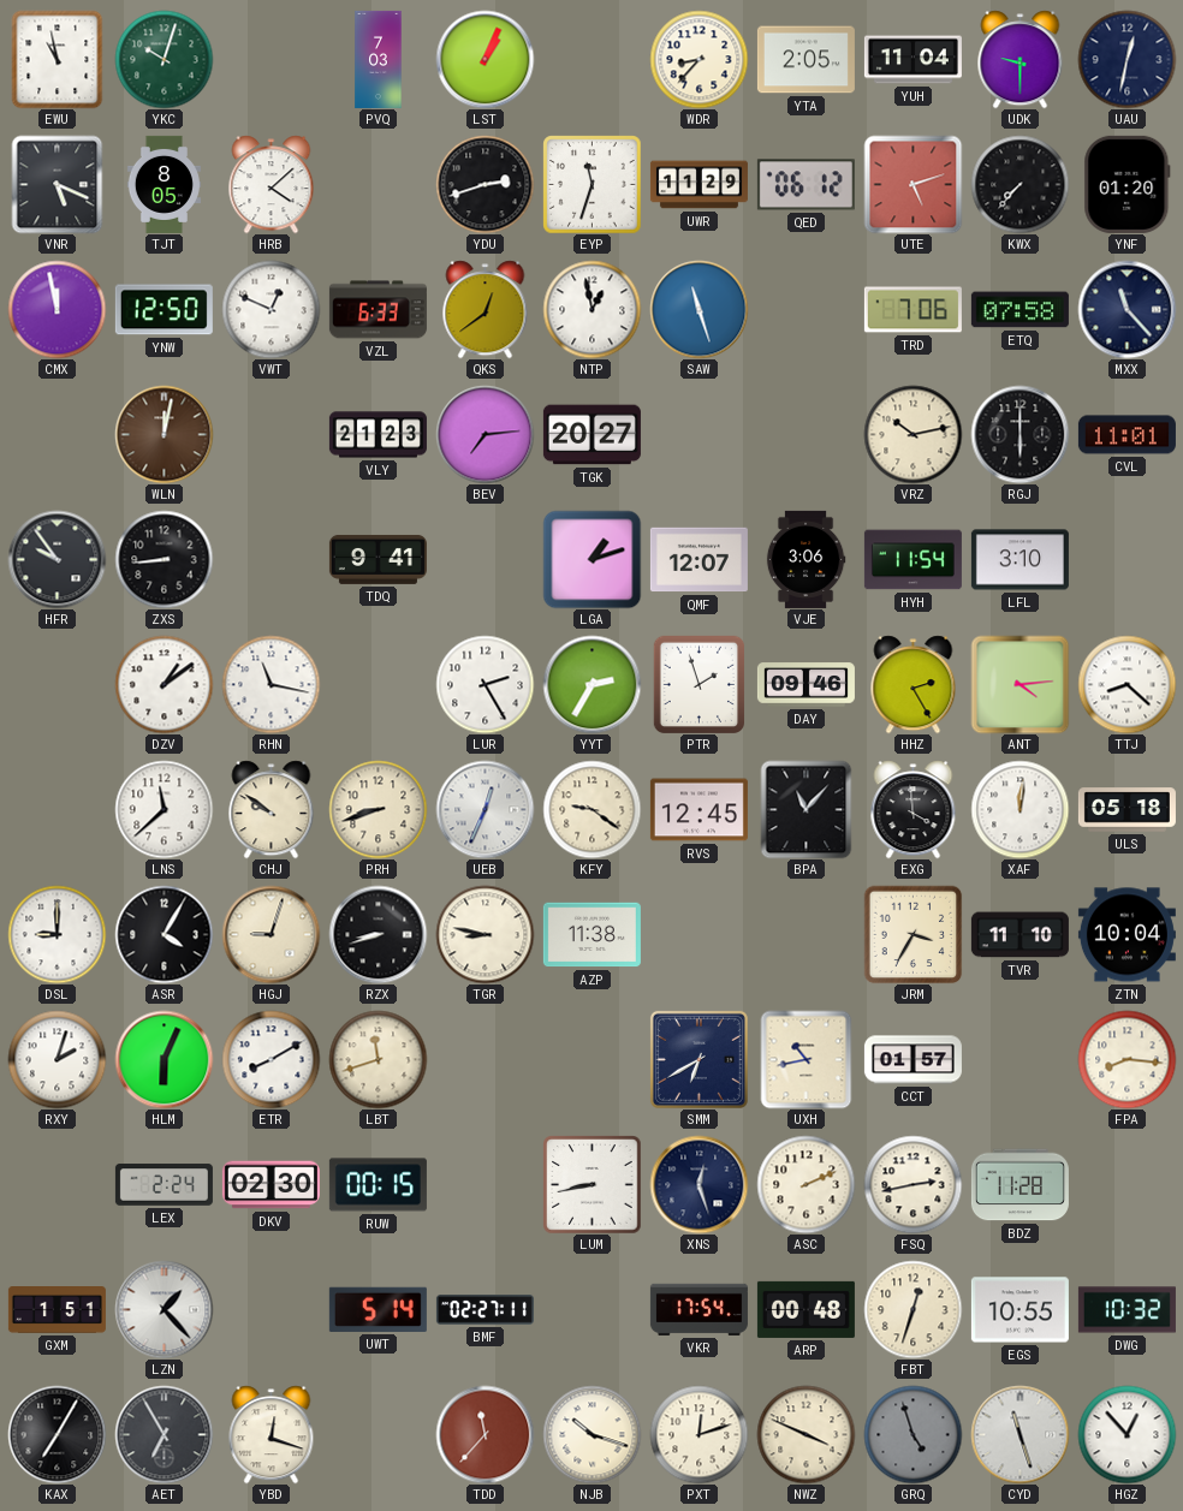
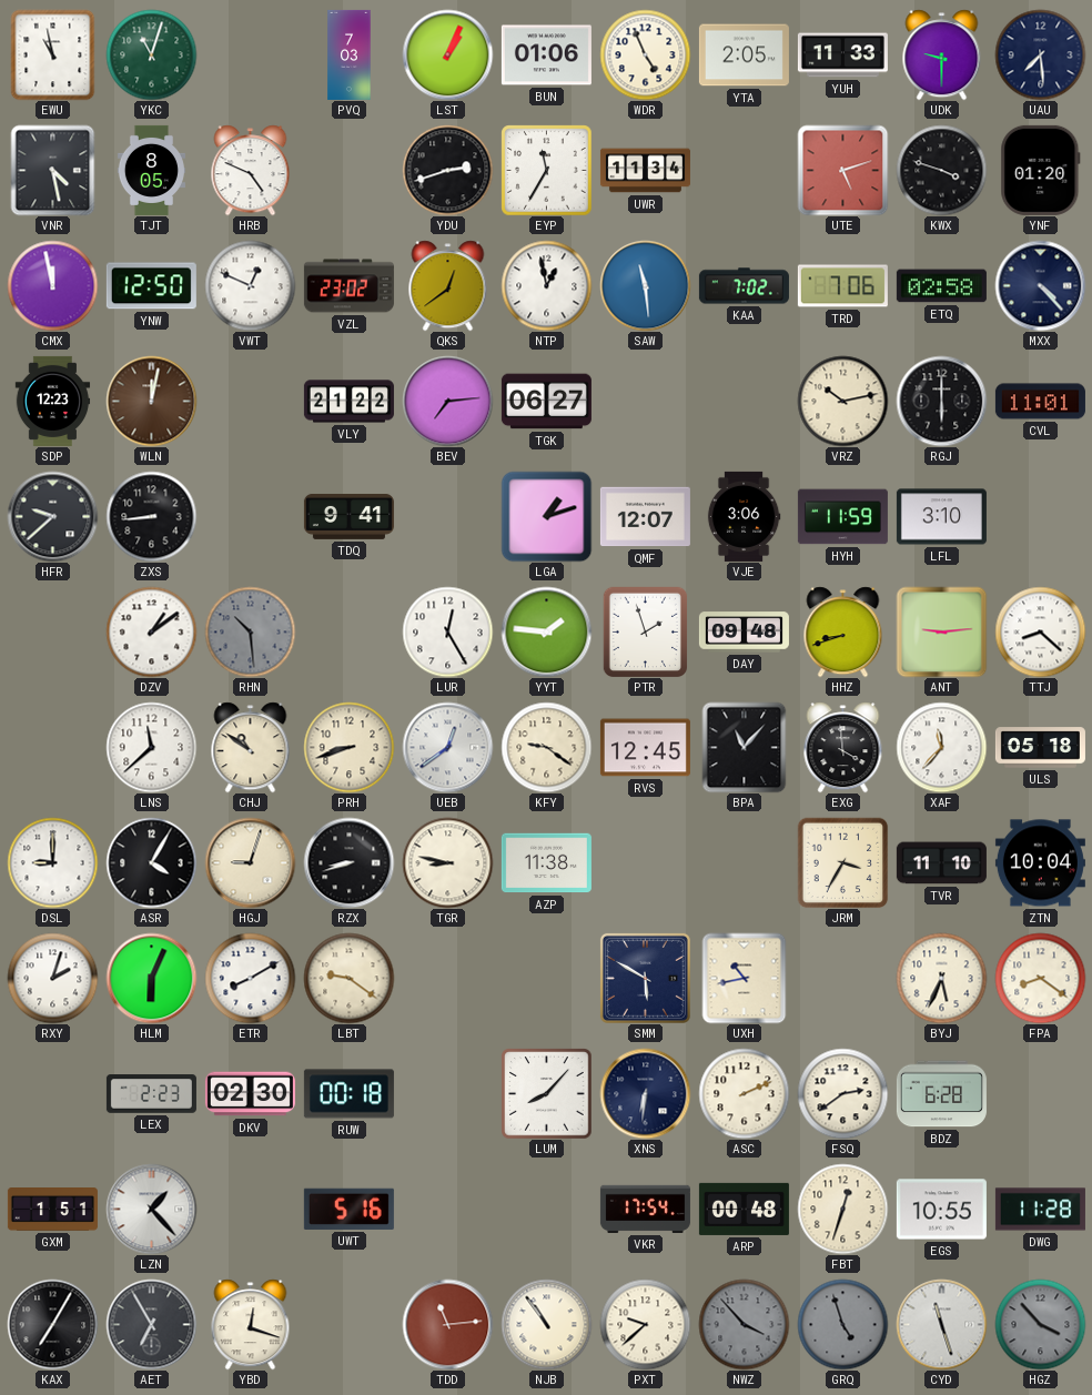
YKC: 10:03 -> 11:03 (151, 54)
BUN: none -> 01:06 (546, 55)
WDR: 8:37 -> 4:56 (645, 54)
YUH: 11:04 -> 11:33 (842, 55)
UAU: 12:32 -> 7:29 (1040, 54)
VNR: 5:19 -> 4:28 (53, 170)
HRB: 4:08 -> 4:49 (251, 170)
EYP: 11:33 -> 11:35 (546, 170)
UWR: 11:29 -> 11:34 (645, 171)
QED: 06:12 -> none (805, 185)
KWX: 7:37 -> 3:48 (941, 170)
VZL: 6:33 -> 23:02 (348, 286)
SAW: 11:27 -> 11:29 (645, 285)
KAA: none -> 7:02 (744, 286)
ETQ: 07:58 -> 02:58 (941, 286)
MXX: 11:23 -> 4:23 (1040, 285)
SDP: none -> 12:23 (53, 401)
VLY: 21:23 -> 21:22 (348, 402)
TGK: 20:27 -> 06:27 (546, 402)
HFR: 9:54 -> 9:38 (52, 516)
HYH: 11:54 -> 11:59 (842, 517)
RHN: 11:17 -> 10:29 (250, 631)
RHN dial: white -> grey (250, 631)
LUR: 2:25 -> 12:25 (447, 631)
YYT: 2:35 -> 1:46 (546, 631)
DAY: 09:46 -> 09:48 (744, 633)
HHZ: 2:25 -> 8:42 (843, 631)
ANT: 4:14 -> 9:14 (941, 631)
CHJ: 9:51 -> 10:51 (251, 747)
UEB: 12:34 -> 12:39 (447, 747)
XAF: 12:01 -> 11:37 (941, 747)
LBT: 11:42 -> 9:21 (348, 978)
SMM: 6:40 -> 5:50 (645, 978)
CCT: 01:57 -> none (912, 1060)
BYJ: none -> 5:34 (941, 978)
FPA: 8:16 -> 8:21 (1040, 978)
LEX: 2:24 -> 2:23 (151, 1094)
RUW: 00:15 -> 00:18 (348, 1094)
LUM: 8:43 -> 8:07 (546, 1093)
XNS: 12:27 -> 6:31 (645, 1093)
FSQ: 2:43 -> 2:39 (842, 1093)
BDZ: 11:28 -> 6:28 (941, 1094)
UWT: 5:14 -> 5:16 (348, 1209)
BMF: 02:27 -> none (485, 1310)
DWG: 10:32 -> 11:28 (1040, 1210)
TDD: 11:37 -> 11:14 (447, 1324)
NJB: 10:18 -> 10:54 (546, 1324)
PXT: 12:12 -> 9:38 (645, 1324)
NWZ: 3:49 -> 3:53 (744, 1324)
NWZ dial: cream -> grey (744, 1324)
HGZ: 12:53 -> 3:53 (1040, 1324)
HGZ dial: white -> grey (1040, 1324)
